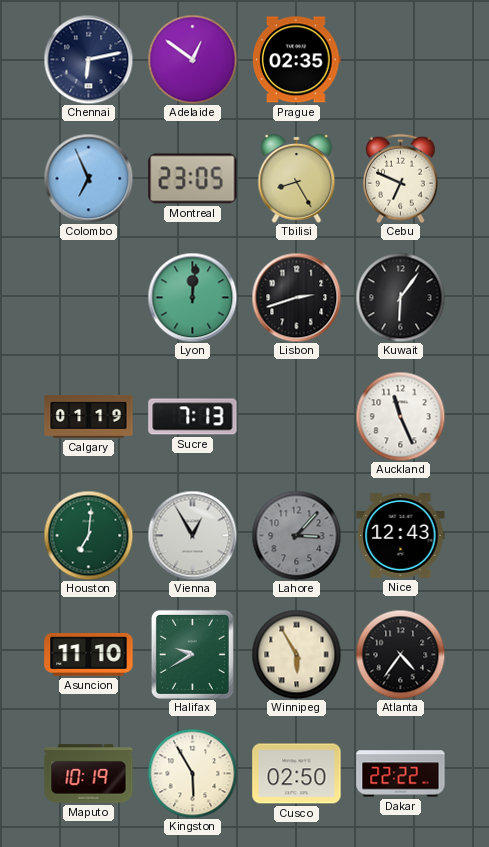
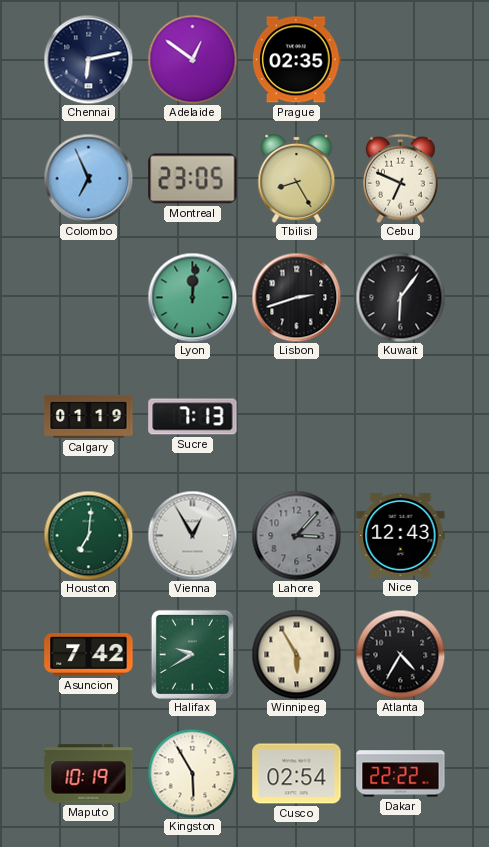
Auckland: 11:26 -> none (400, 416)
Asuncion: 11:10 -> 7:42 (89, 655)
Atlanta: 4:36 -> 4:35 (400, 654)
Cusco: 02:50 -> 02:54 (297, 774)
